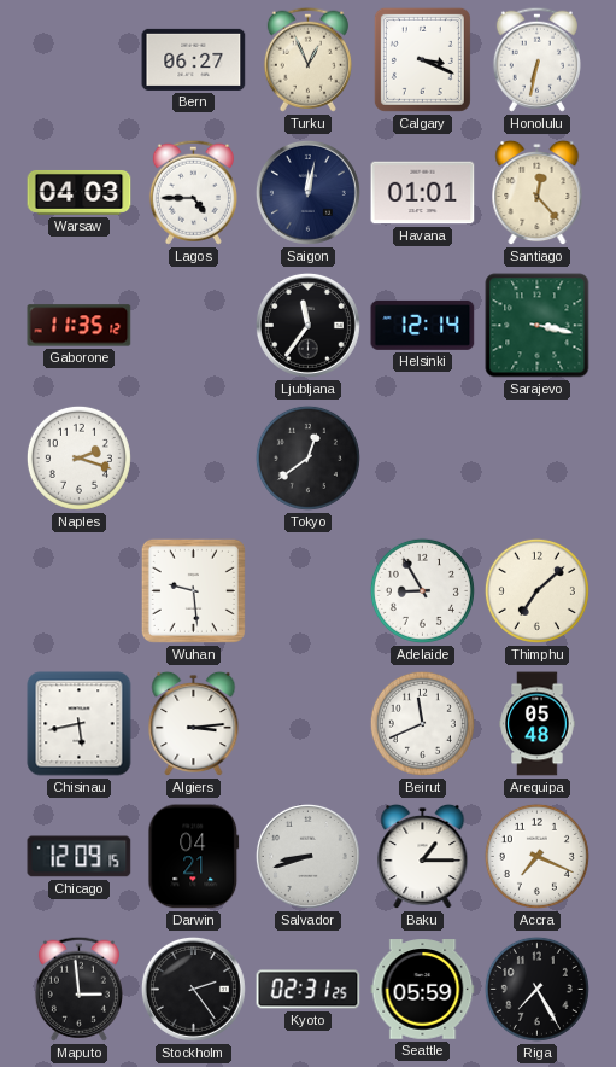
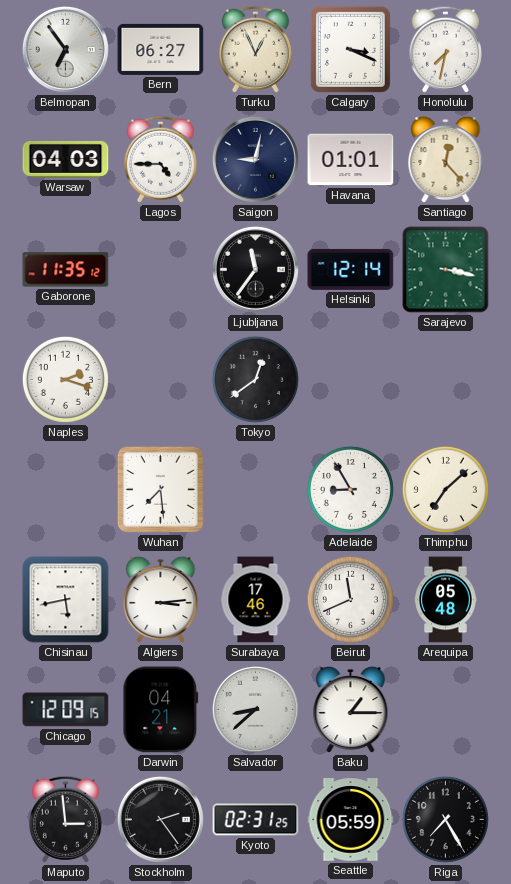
Belmopan: none -> 6:54 (65, 49)
Honolulu: 6:32 -> 7:32 (445, 49)
Saigon: 12:02 -> 9:02 (255, 159)
Wuhan: 9:29 -> 7:29 (160, 489)
Surabaya: none -> 17:46 (256, 600)
Salvador: 8:42 -> 8:38 (255, 709)
Accra: 7:19 -> none (536, 856)
